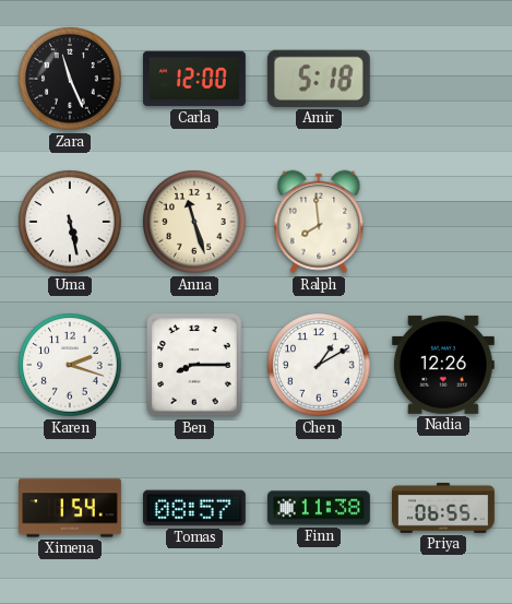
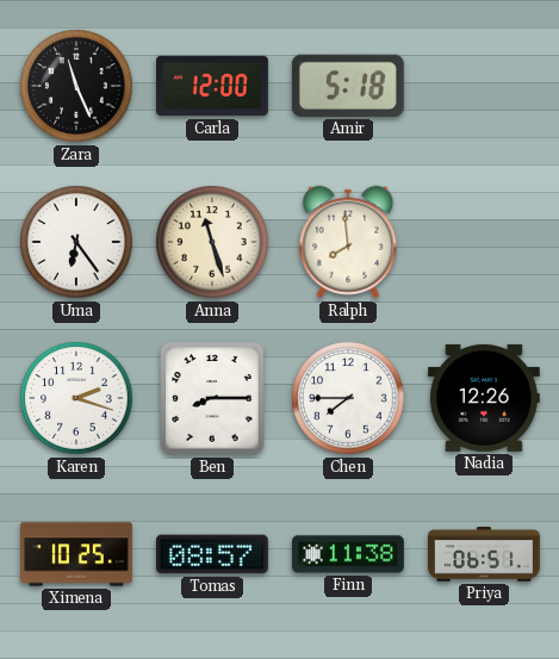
Uma: 5:28 -> 6:24 (76, 242)
Chen: 1:10 -> 7:45 (348, 398)
Ximena: 1:54 -> 10:25 (77, 554)
Priya: 06:55 -> 06:51 (485, 554)
